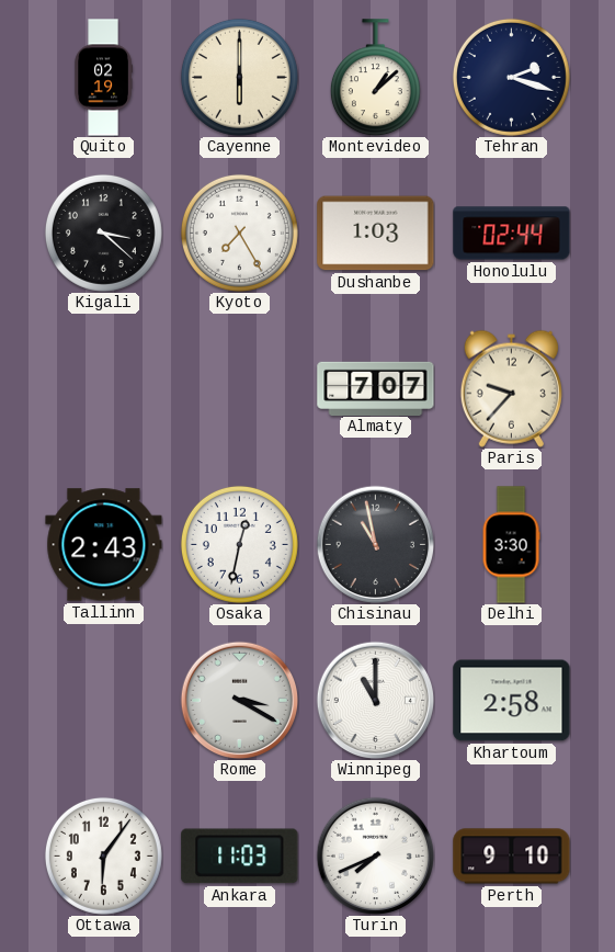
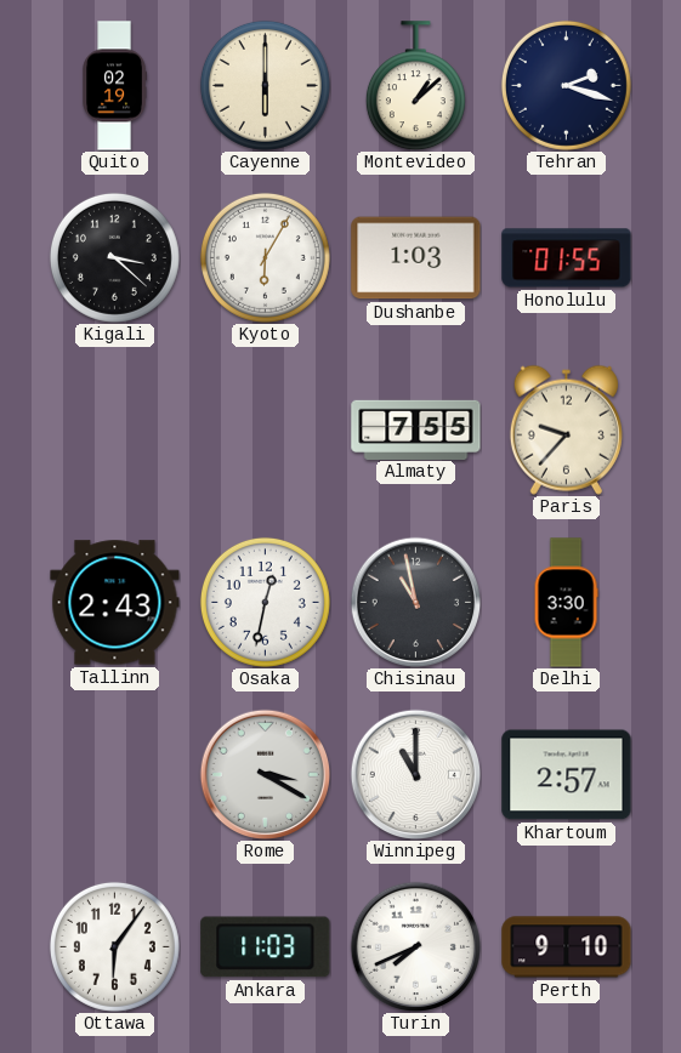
Kyoto: 7:25 -> 6:05 (265, 257)
Honolulu: 02:44 -> 01:55 (567, 258)
Almaty: 7:07 -> 7:55 (416, 429)
Khartoum: 2:58 -> 2:57 (567, 775)
